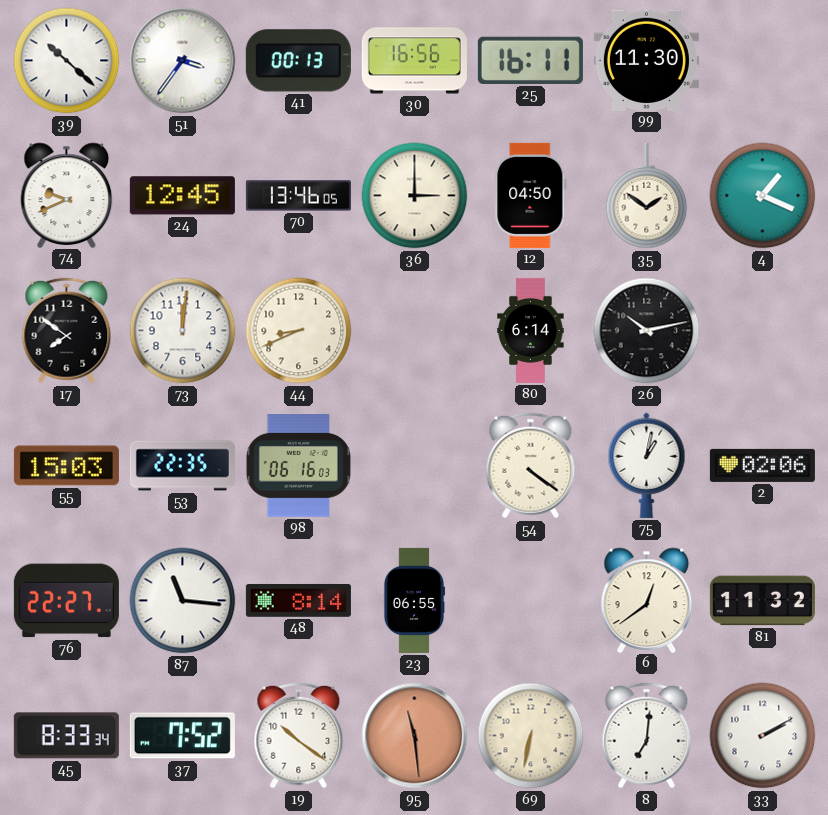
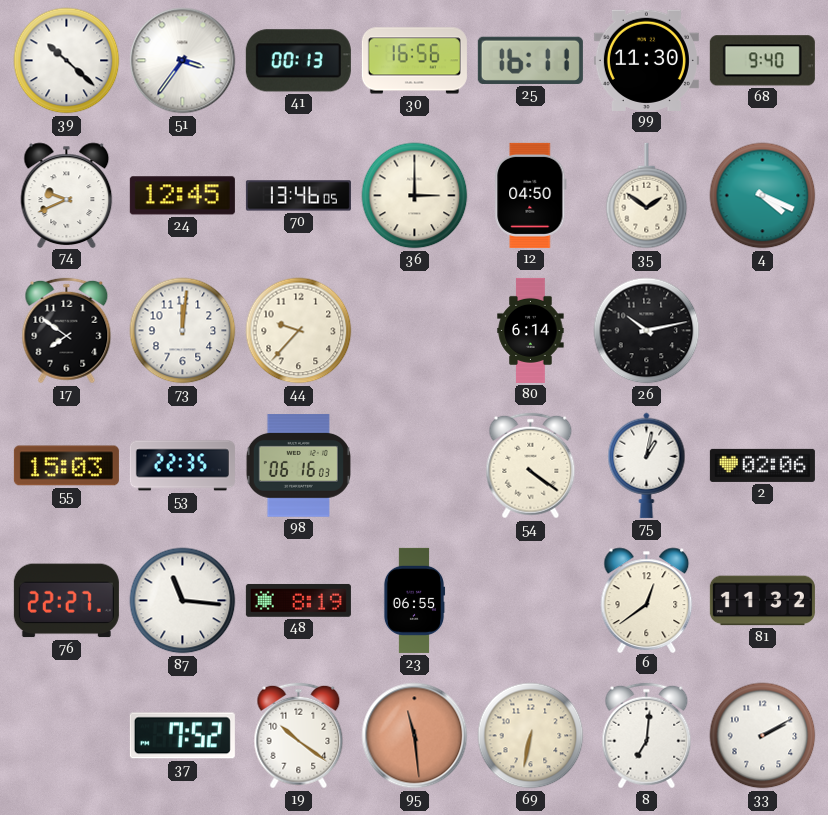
68: none -> 9:40 (762, 61)
4: 1:19 -> 4:19 (763, 196)
44: 8:41 -> 9:37 (299, 331)
48: 8:14 -> 8:19 (298, 601)
45: 8:33 -> none (66, 736)
